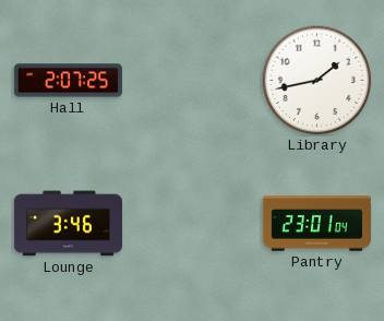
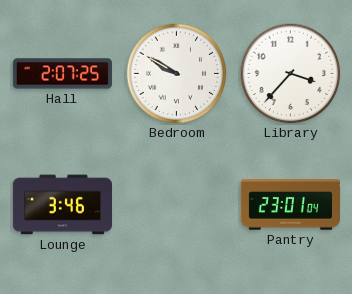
Bedroom: none -> 9:50 (177, 74)
Library: 1:43 -> 3:37 (291, 74)
